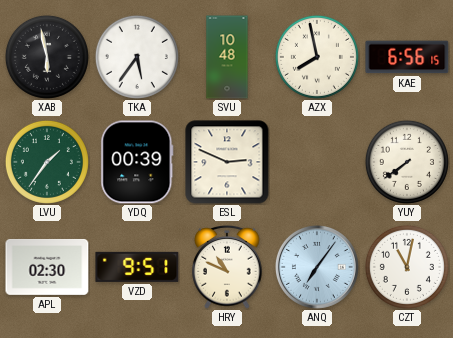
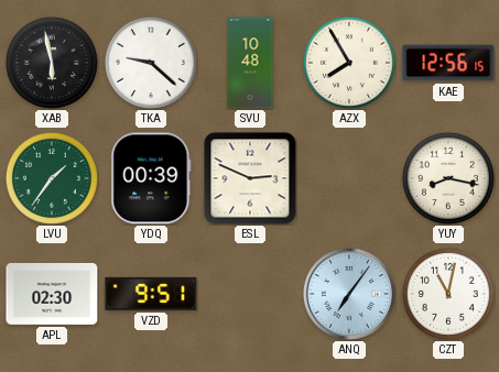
TKA: 5:36 -> 9:22 (151, 63)
AZX: 7:58 -> 7:55 (349, 63)
KAE: 6:56 -> 12:56 (448, 63)
YUY: 7:39 -> 8:17 (448, 178)
HRY: 10:49 -> none (227, 268)
